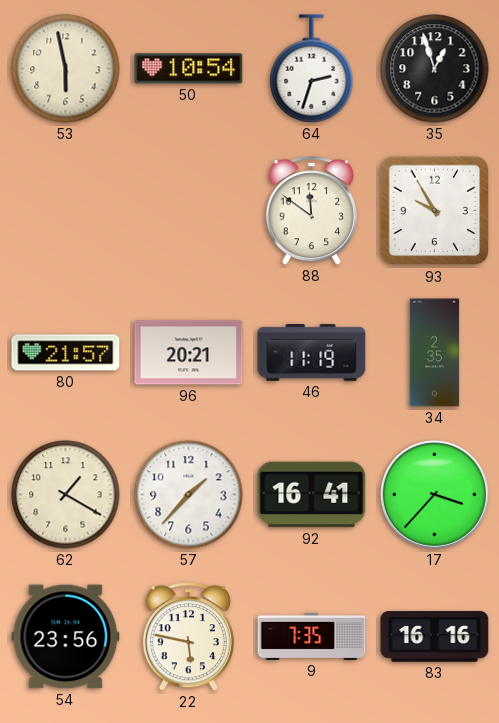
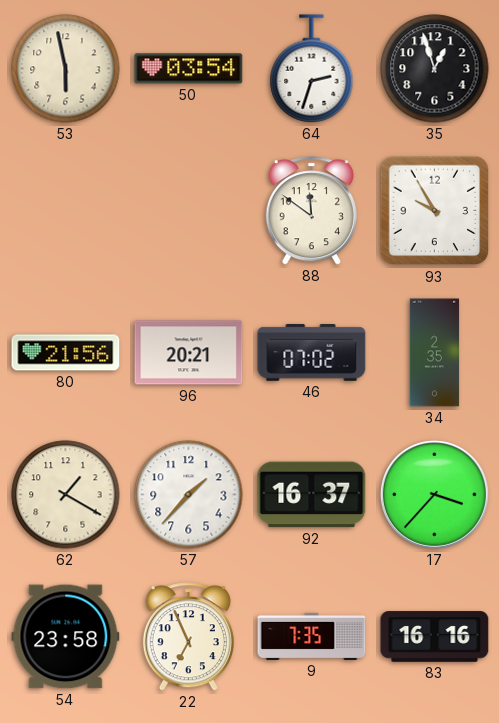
50: 10:54 -> 03:54 (189, 69)
80: 21:57 -> 21:56 (66, 353)
46: 11:19 -> 07:02 (312, 353)
92: 16:41 -> 16:37 (312, 495)
54: 23:56 -> 23:58 (66, 637)
22: 5:47 -> 6:56 (188, 637)
